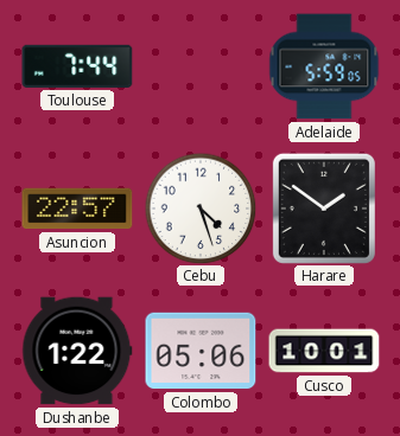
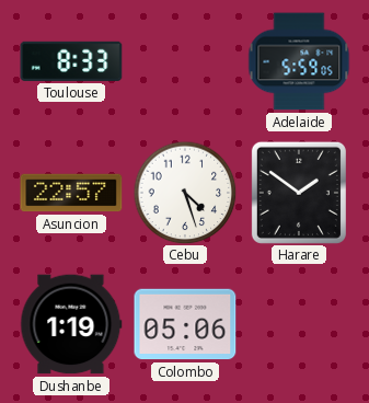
Toulouse: 7:44 -> 8:33 (71, 61)
Dushanbe: 1:22 -> 1:19 (71, 324)
Cusco: 10:01 -> none (324, 351)
